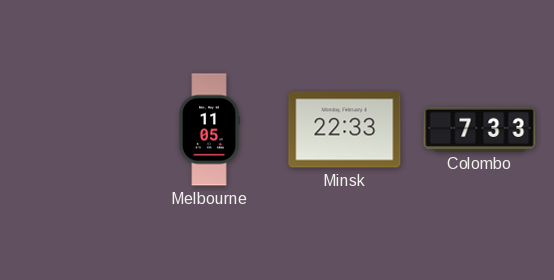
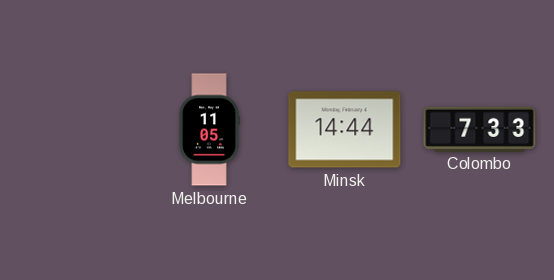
Minsk: 22:33 -> 14:44 (345, 130)
